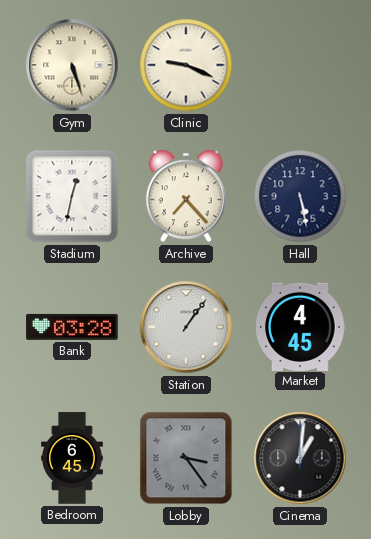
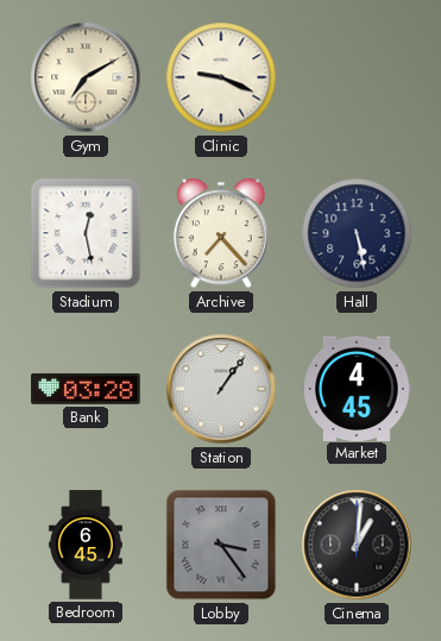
Gym: 5:27 -> 7:10 (86, 77)
Stadium: 12:32 -> 12:28 (86, 233)
